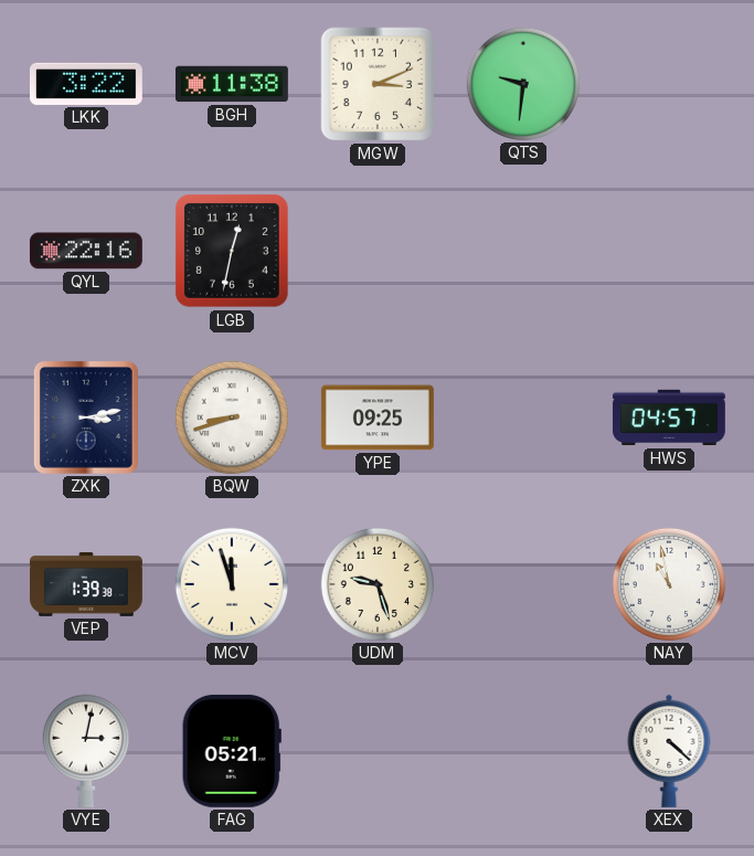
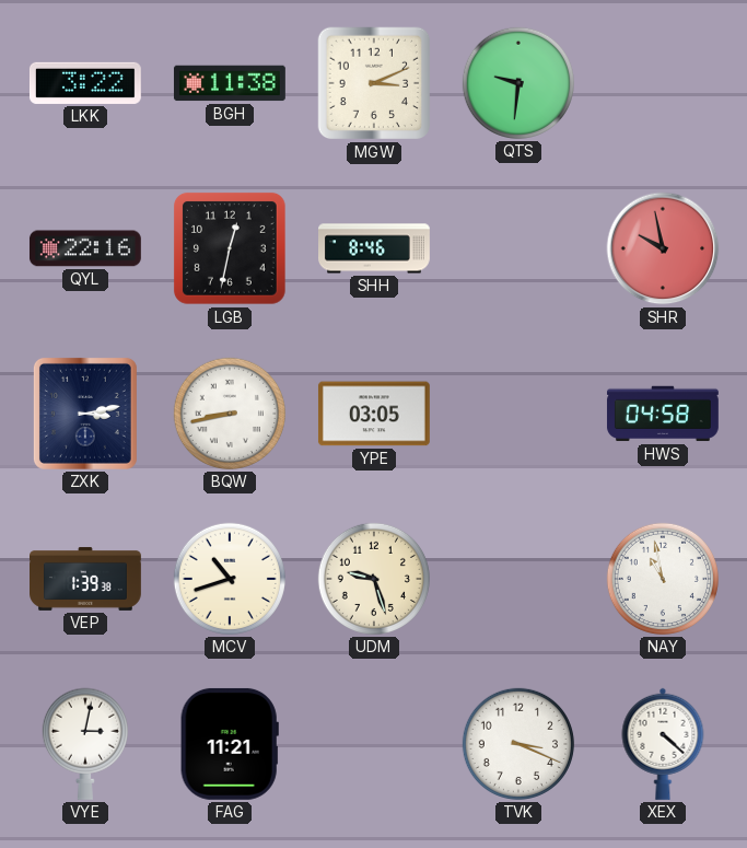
SHH: none -> 8:46 (375, 248)
SHR: none -> 9:58 (663, 248)
BQW: 8:42 -> 8:43 (230, 414)
YPE: 09:25 -> 03:05 (374, 414)
HWS: 04:57 -> 04:58 (663, 414)
MCV: 11:57 -> 10:42 (230, 579)
FAG: 05:21 -> 11:21 (230, 744)
TVK: none -> 3:19 (518, 744)
